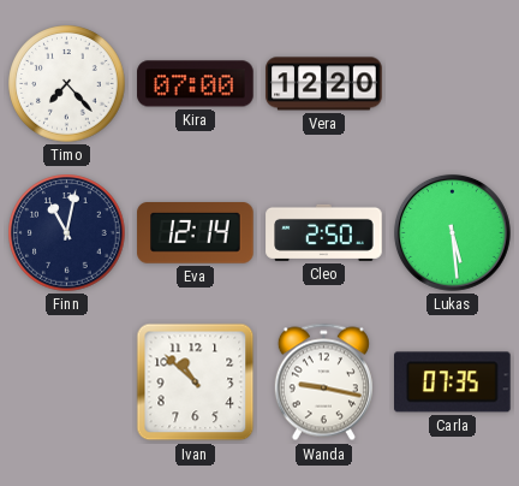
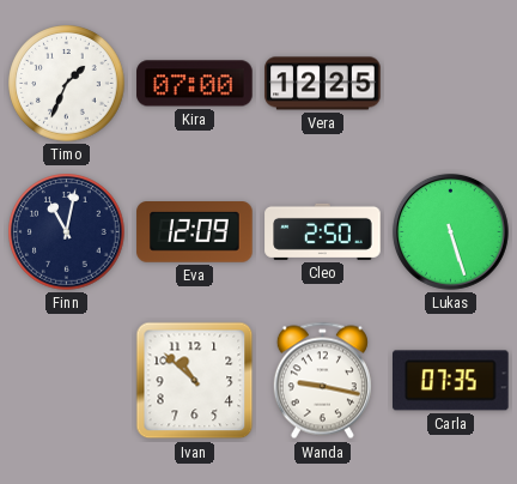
Timo: 7:23 -> 1:34 (67, 84)
Vera: 12:20 -> 12:25 (323, 84)
Eva: 12:14 -> 12:09 (195, 232)
Lukas: 5:29 -> 5:27 (450, 231)
